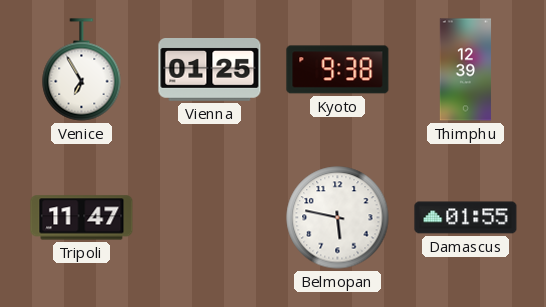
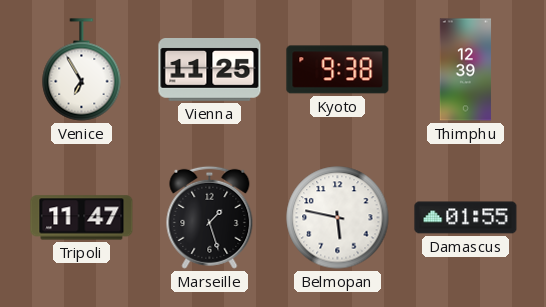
Vienna: 01:25 -> 11:25 (210, 70)
Marseille: none -> 1:27 (210, 217)
